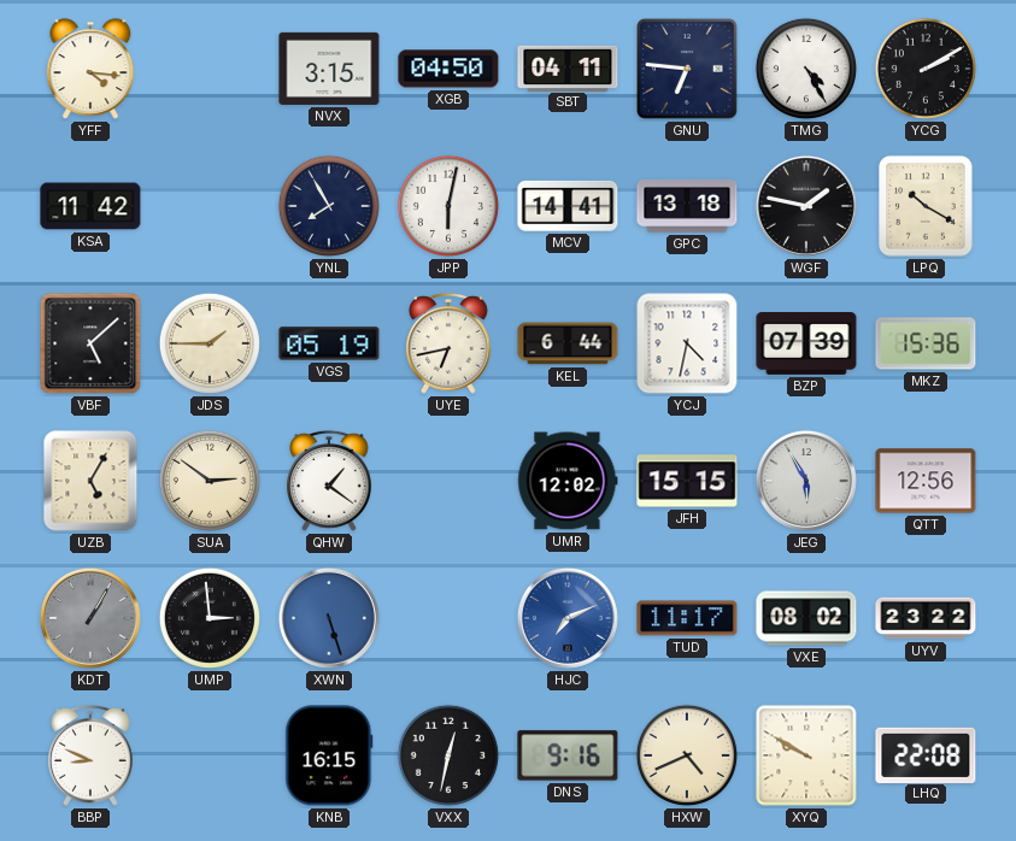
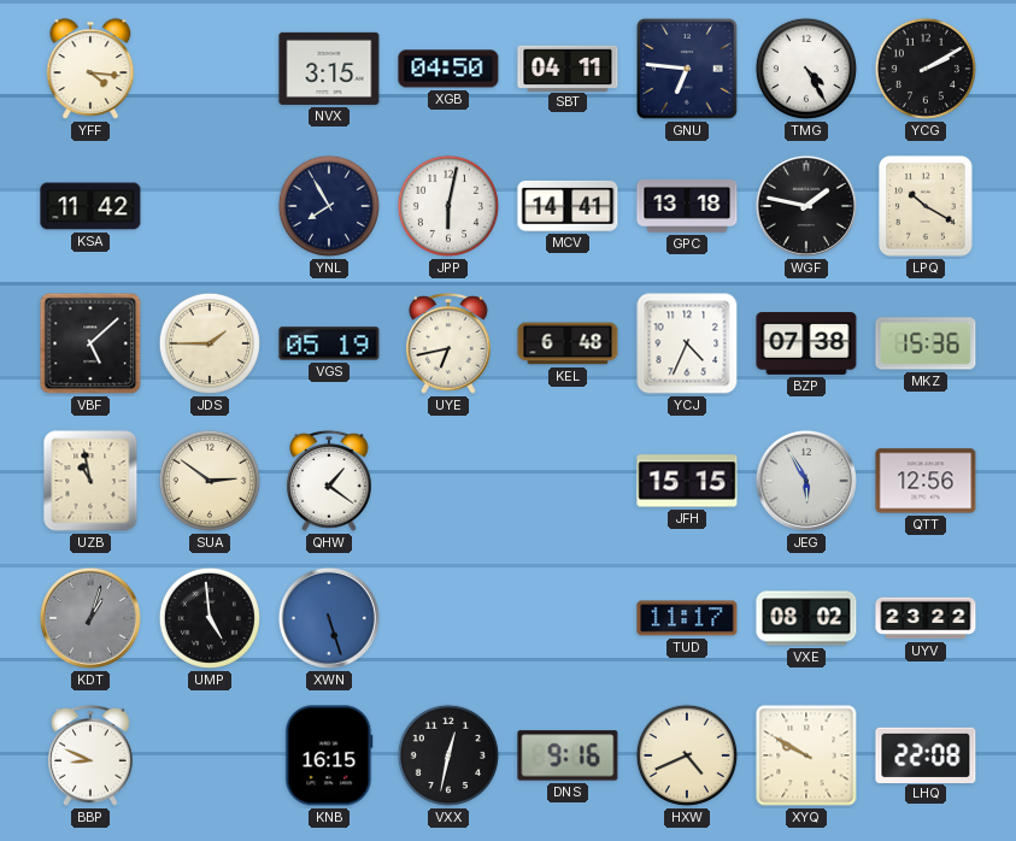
KEL: 6:44 -> 6:48 (568, 343)
YCJ: 4:32 -> 4:34 (687, 343)
BZP: 07:39 -> 07:38 (806, 345)
UZB: 5:05 -> 10:58 (90, 481)
UMR: 12:02 -> none (568, 481)
KDT: 1:05 -> 1:03 (90, 618)
UMP: 2:59 -> 4:59 (210, 618)
HJC: 7:11 -> none (568, 618)
